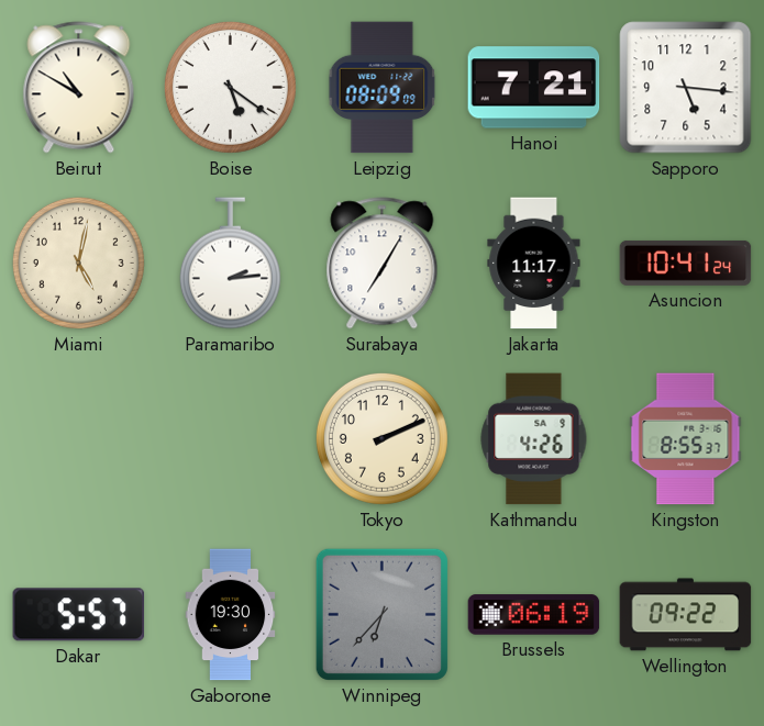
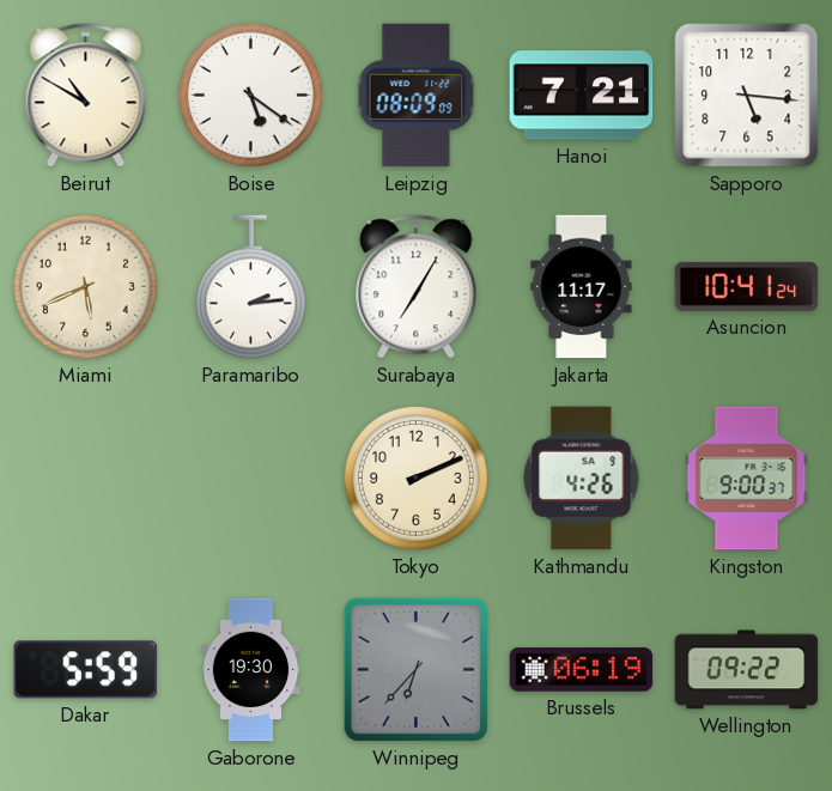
Miami: 5:02 -> 5:41 (85, 286)
Kingston: 8:55 -> 9:00 (747, 479)
Dakar: 5:57 -> 5:59 (86, 670)
